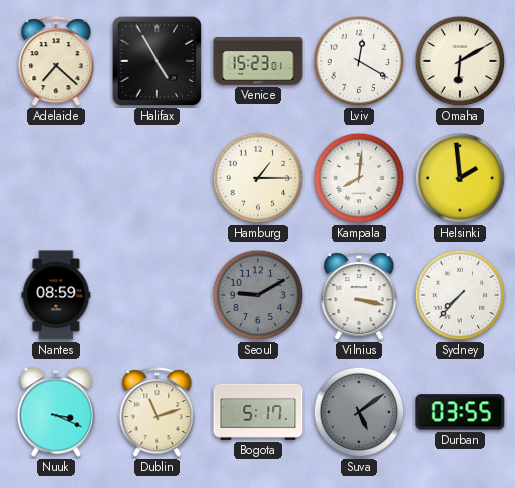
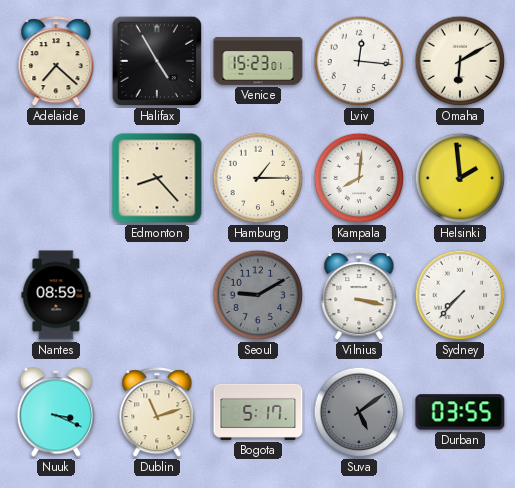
Lviv: 12:20 -> 12:16 (359, 61)
Edmonton: none -> 8:23 (157, 178)
